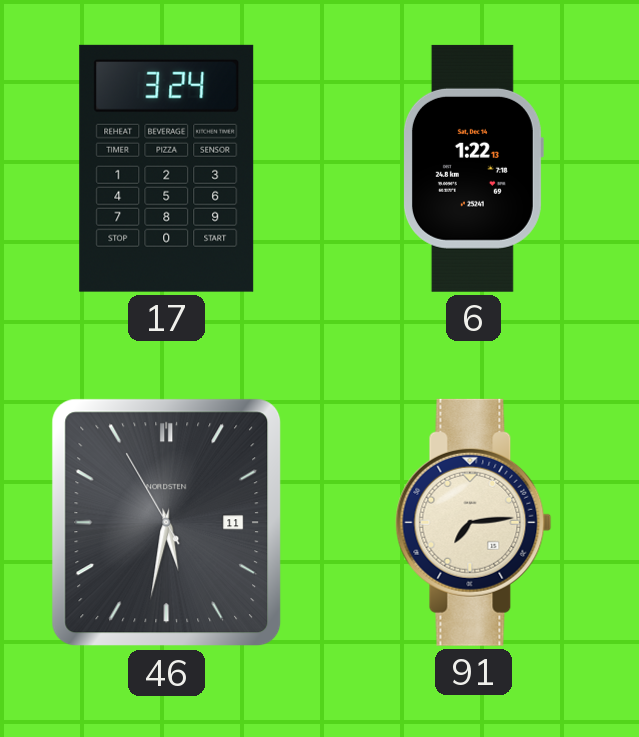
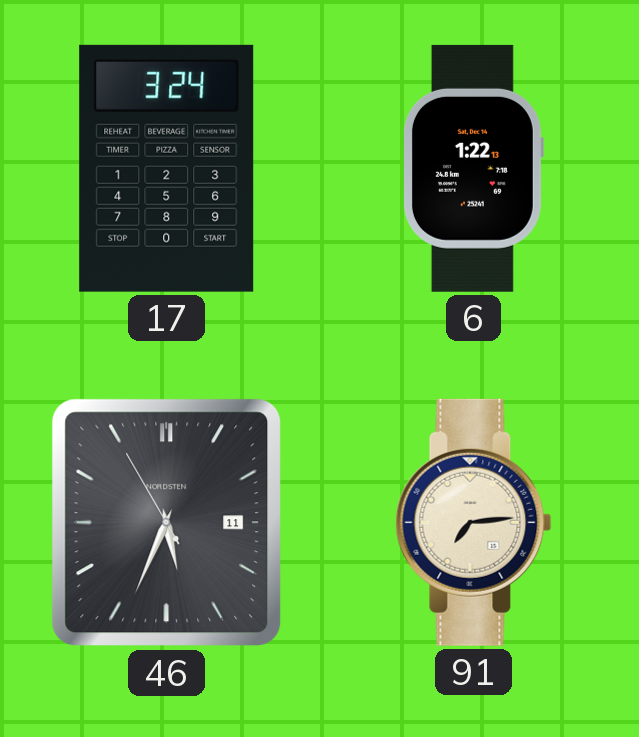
46: 5:31 -> 5:33 (167, 523)
